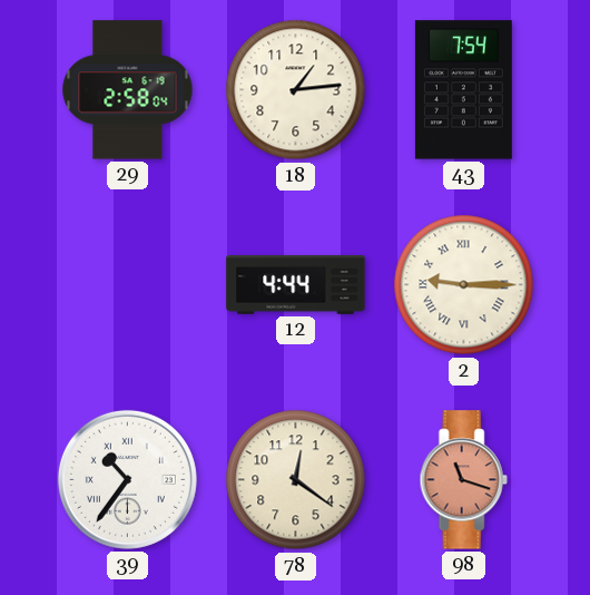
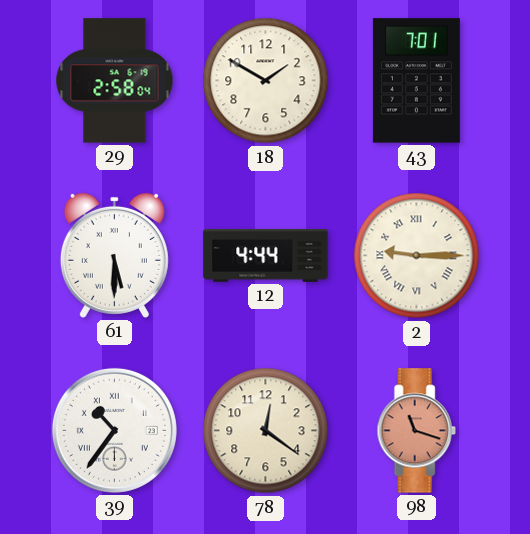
18: 1:14 -> 1:50 (266, 81)
43: 7:54 -> 7:01 (416, 81)
61: none -> 5:30 (114, 255)
